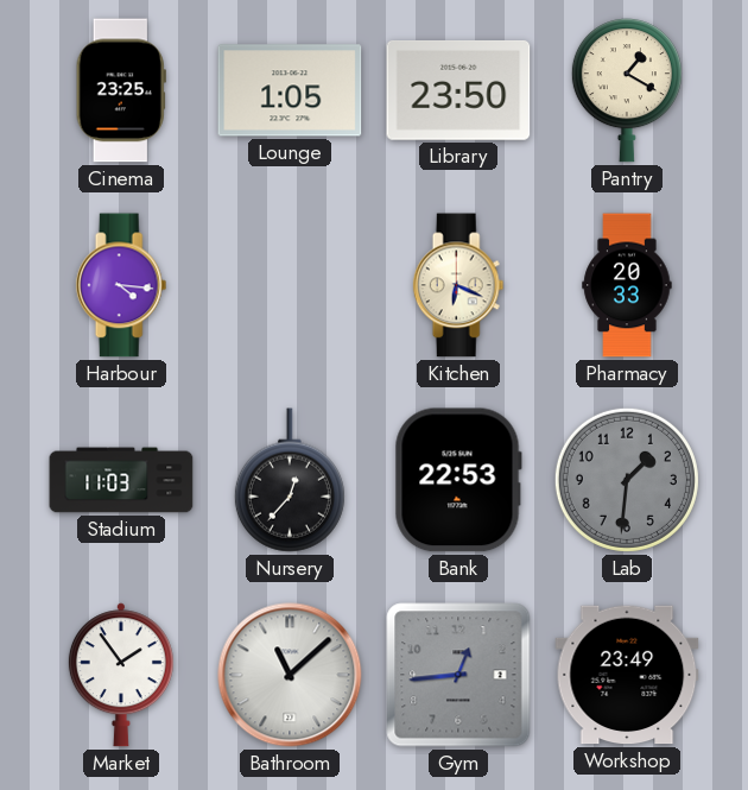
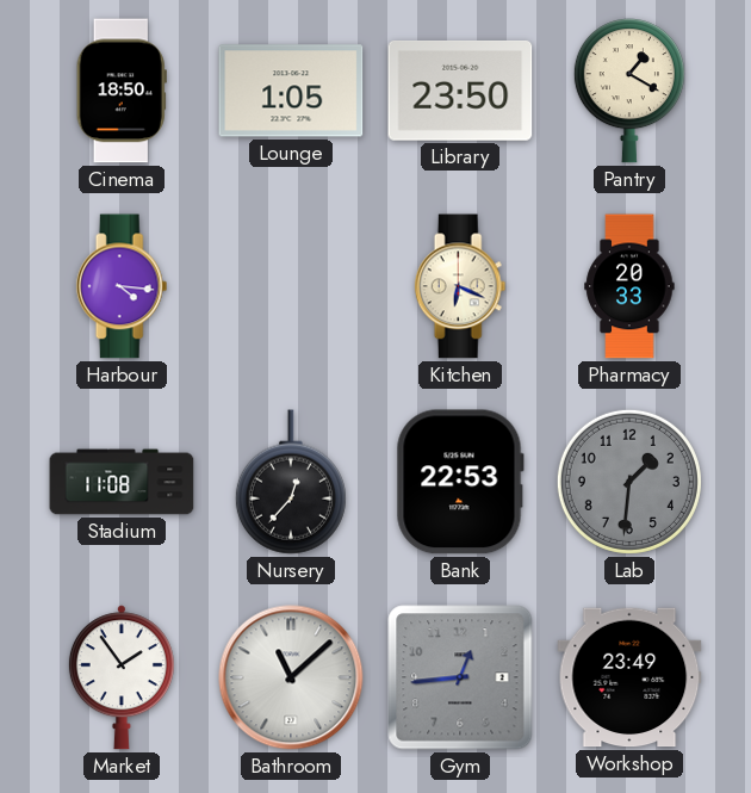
Cinema: 23:25 -> 18:50 (122, 91)
Stadium: 11:03 -> 11:08 (122, 482)
